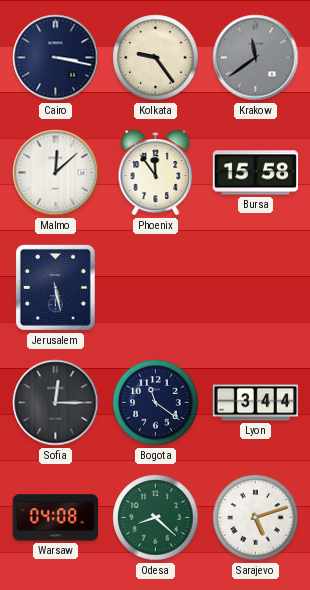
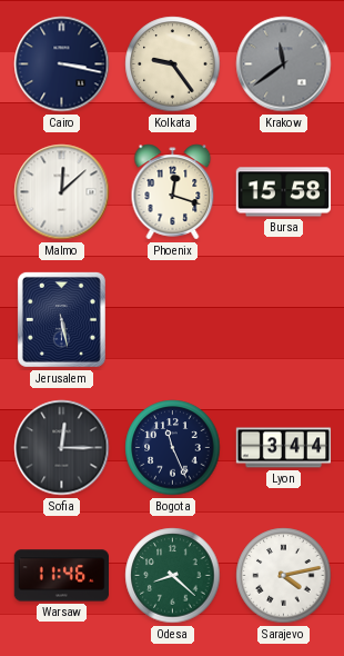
Phoenix: 11:54 -> 12:18 (173, 192)
Bogota: 11:21 -> 11:26 (173, 448)
Warsaw: 04:08 -> 11:46 (61, 576)
Sarajevo: 5:12 -> 4:13 (284, 576)
